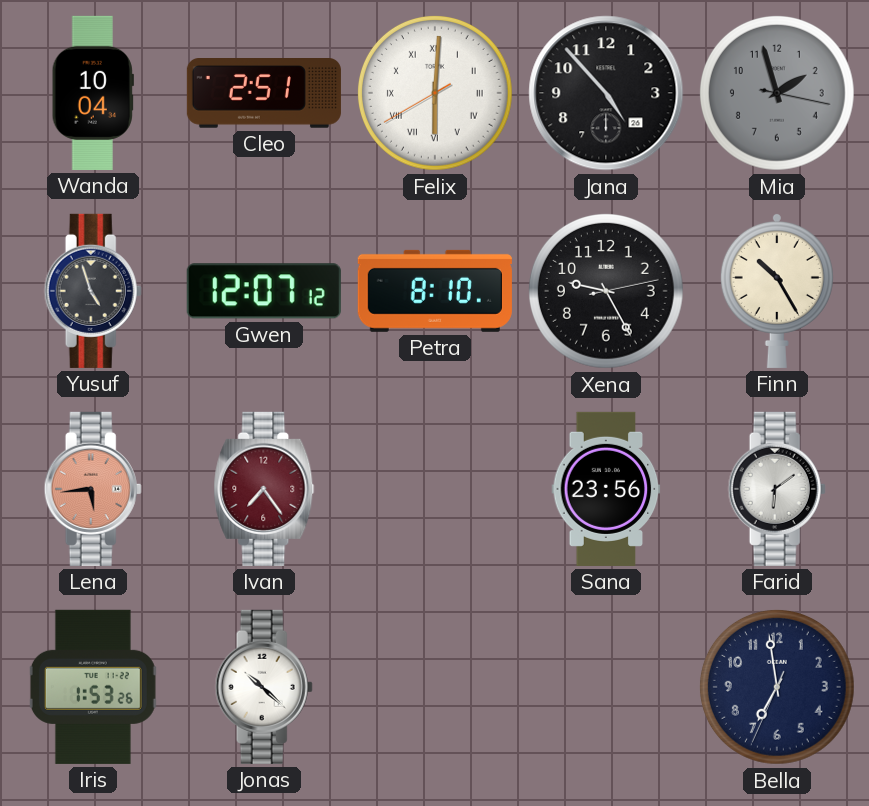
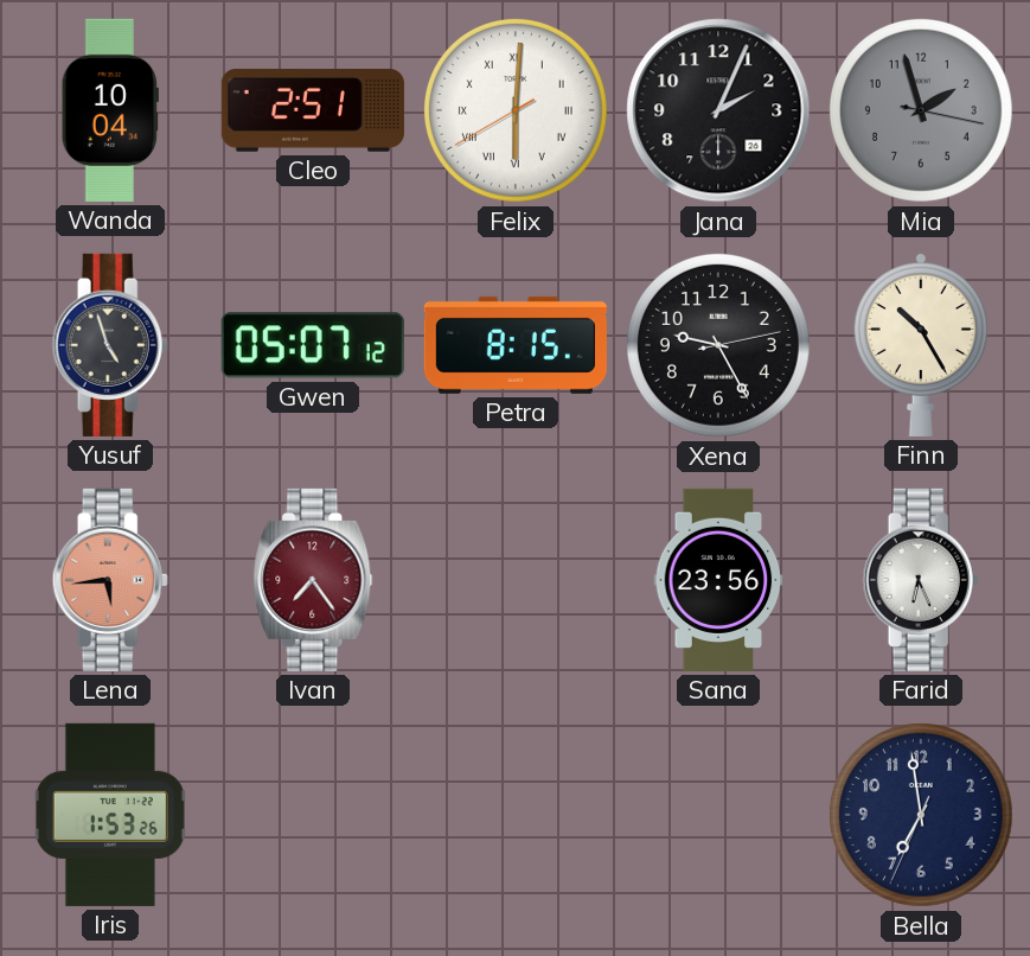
Jana: 4:53 -> 2:04 (718, 110)
Gwen: 12:07 -> 05:07 (313, 345)
Petra: 8:10 -> 8:15 (516, 345)
Farid: 6:09 -> 6:26 (921, 580)
Jonas: 10:22 -> none (264, 687)
